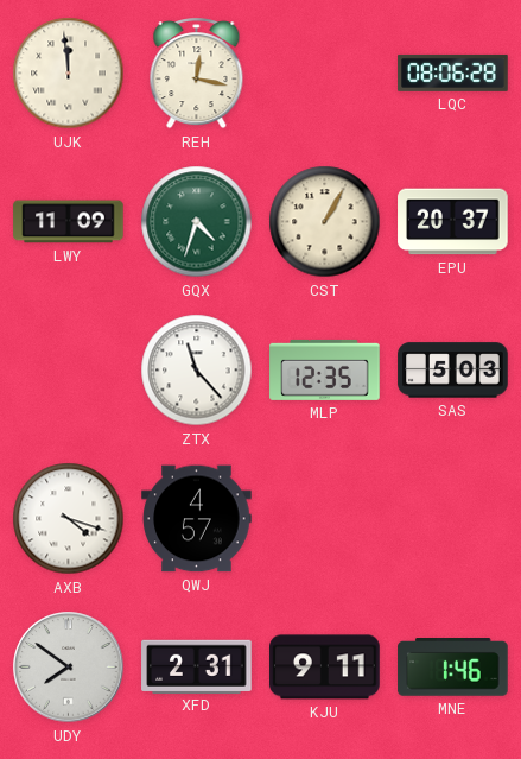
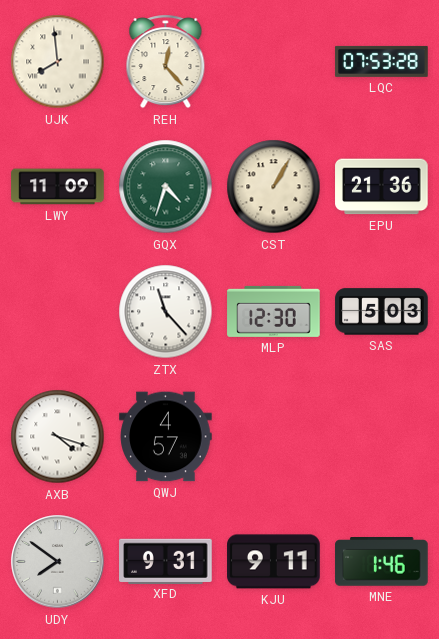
UJK: 11:59 -> 7:59 (58, 62)
REH: 12:17 -> 12:23 (166, 62)
LQC: 08:06 -> 07:53 (382, 61)
EPU: 20:37 -> 21:36 (382, 187)
MLP: 12:35 -> 12:30 (274, 311)
XFD: 2:31 -> 9:31 (166, 561)
